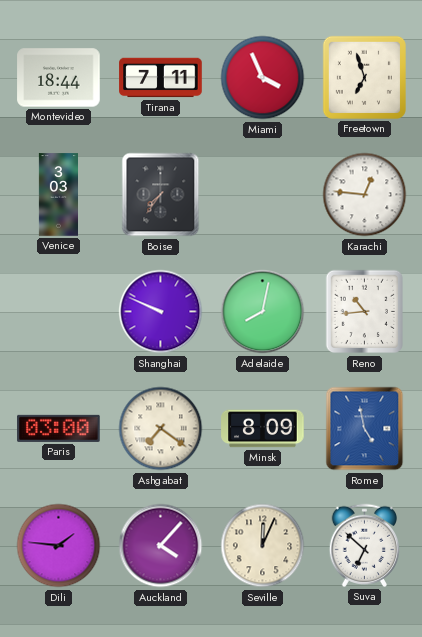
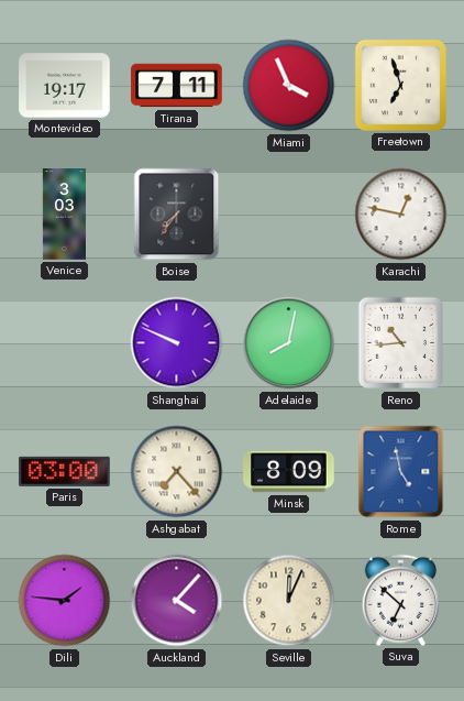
Montevideo: 18:44 -> 19:17 (65, 86)
Karachi: 12:46 -> 12:47 (401, 215)
Ashgabat: 7:21 -> 7:23 (177, 472)
